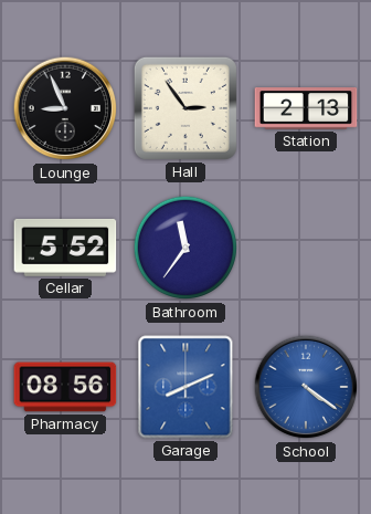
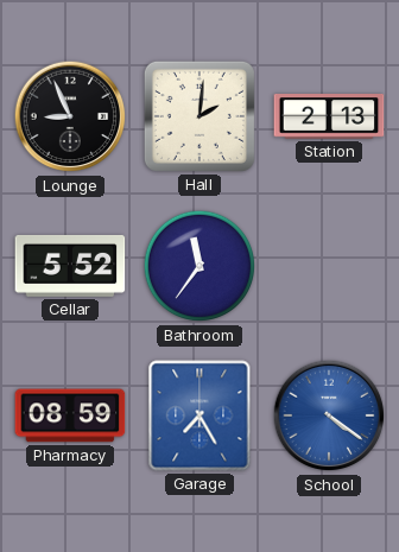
Hall: 2:54 -> 2:01 (199, 116)
Pharmacy: 08:56 -> 08:59 (70, 415)
Garage: 8:11 -> 7:25 (199, 415)
